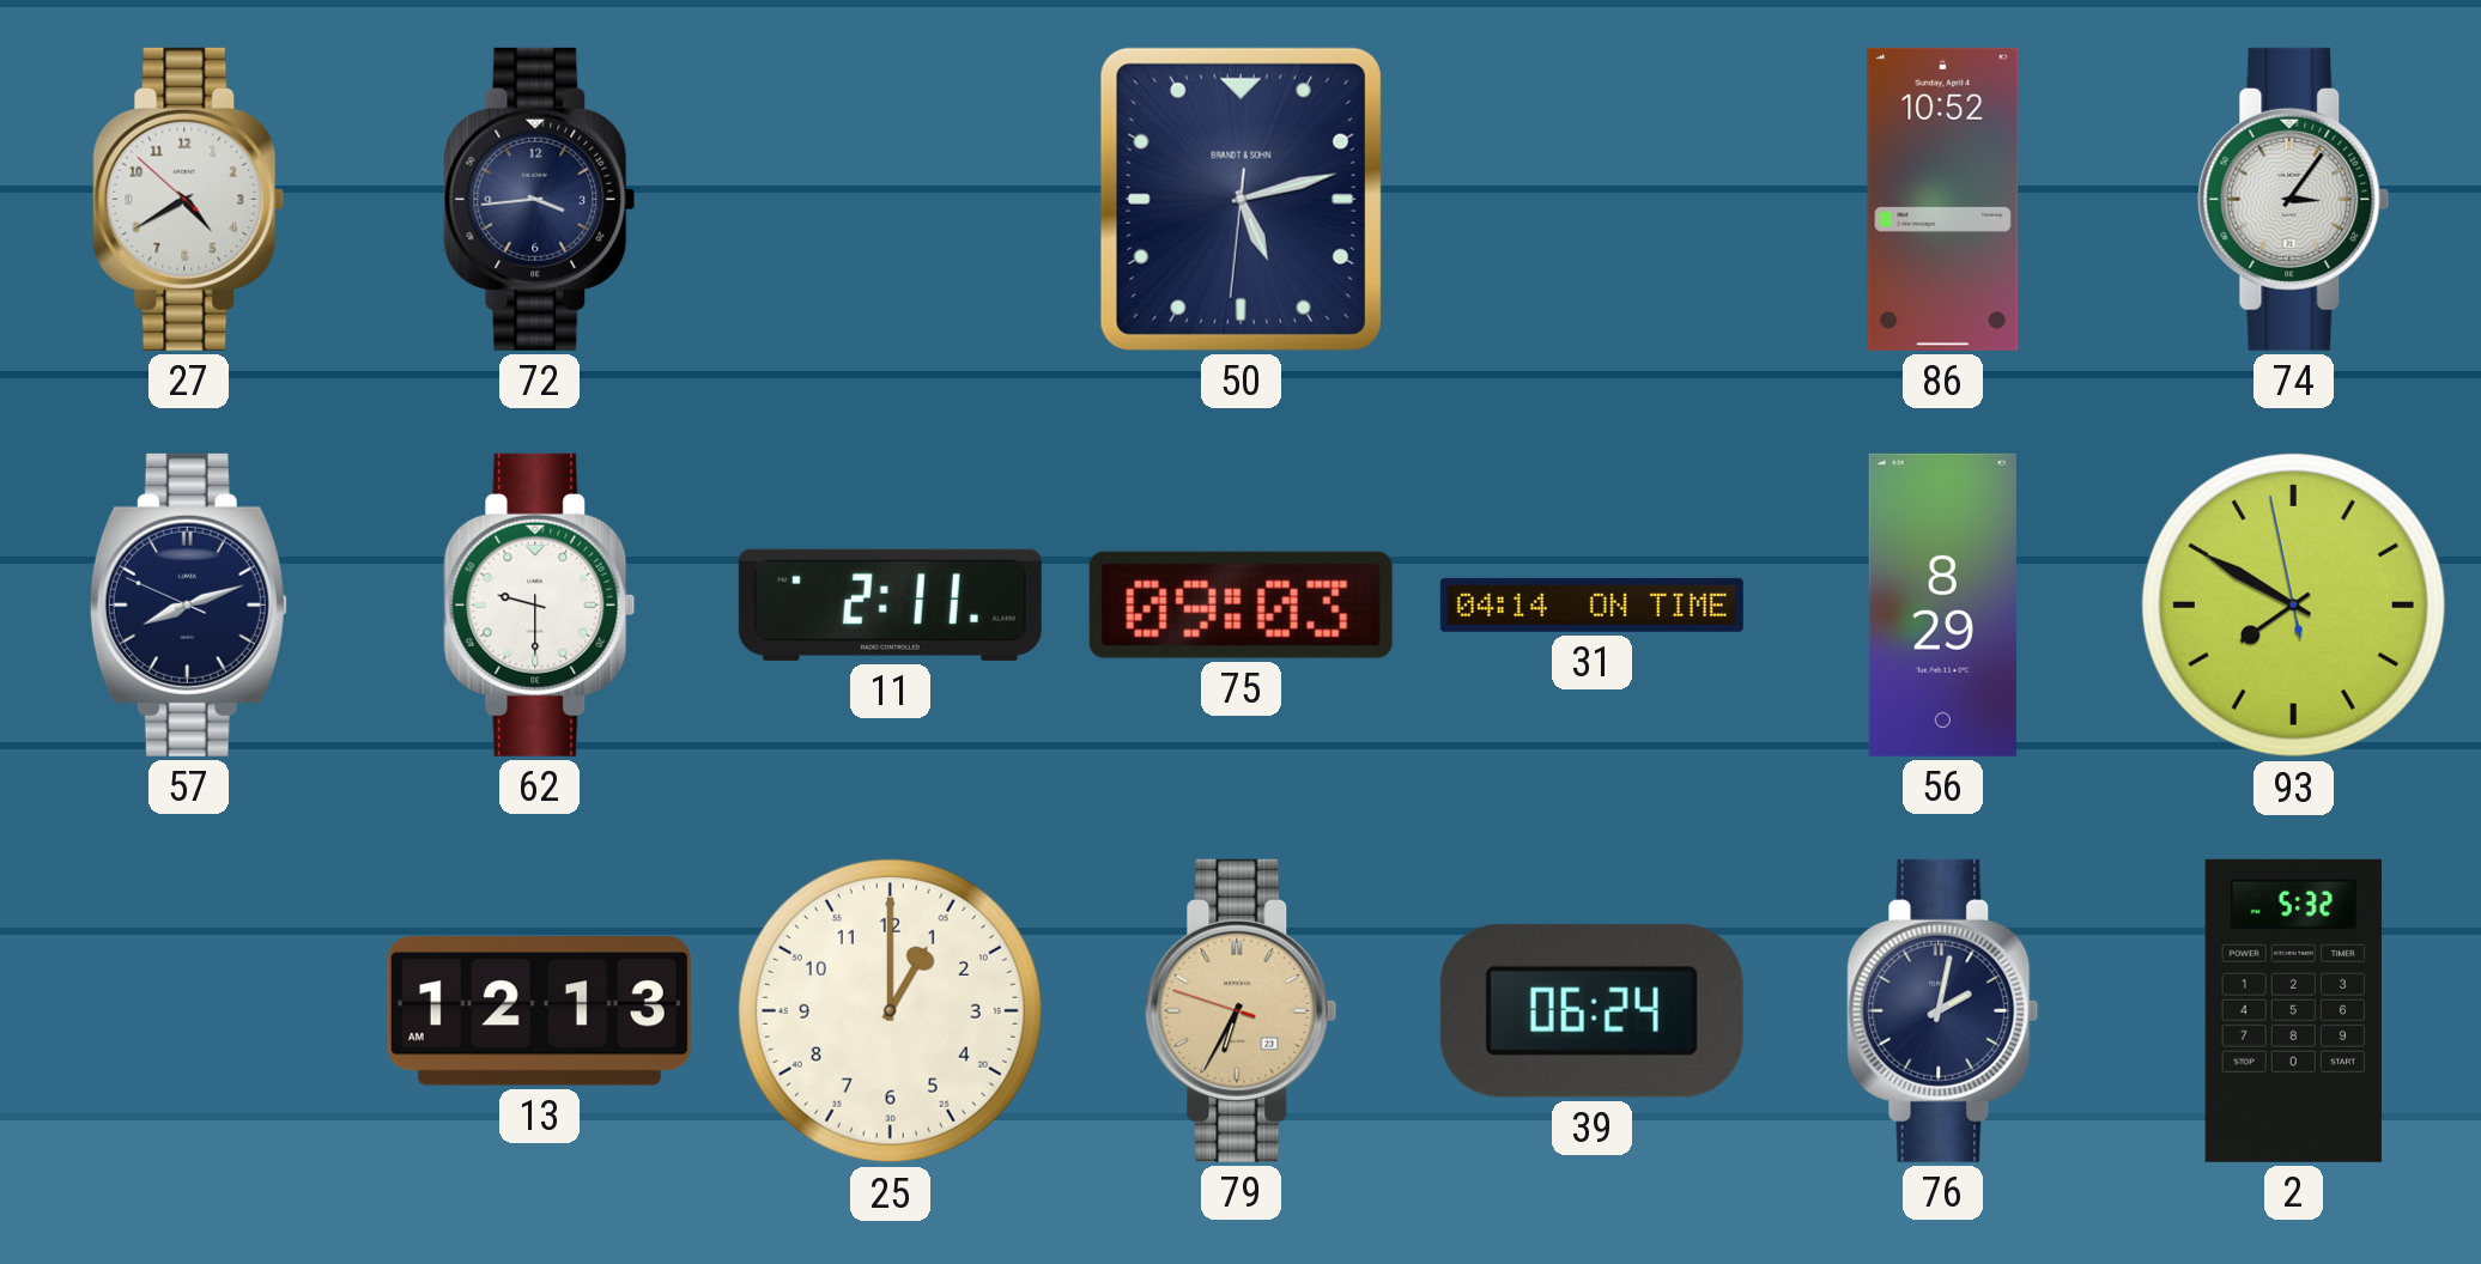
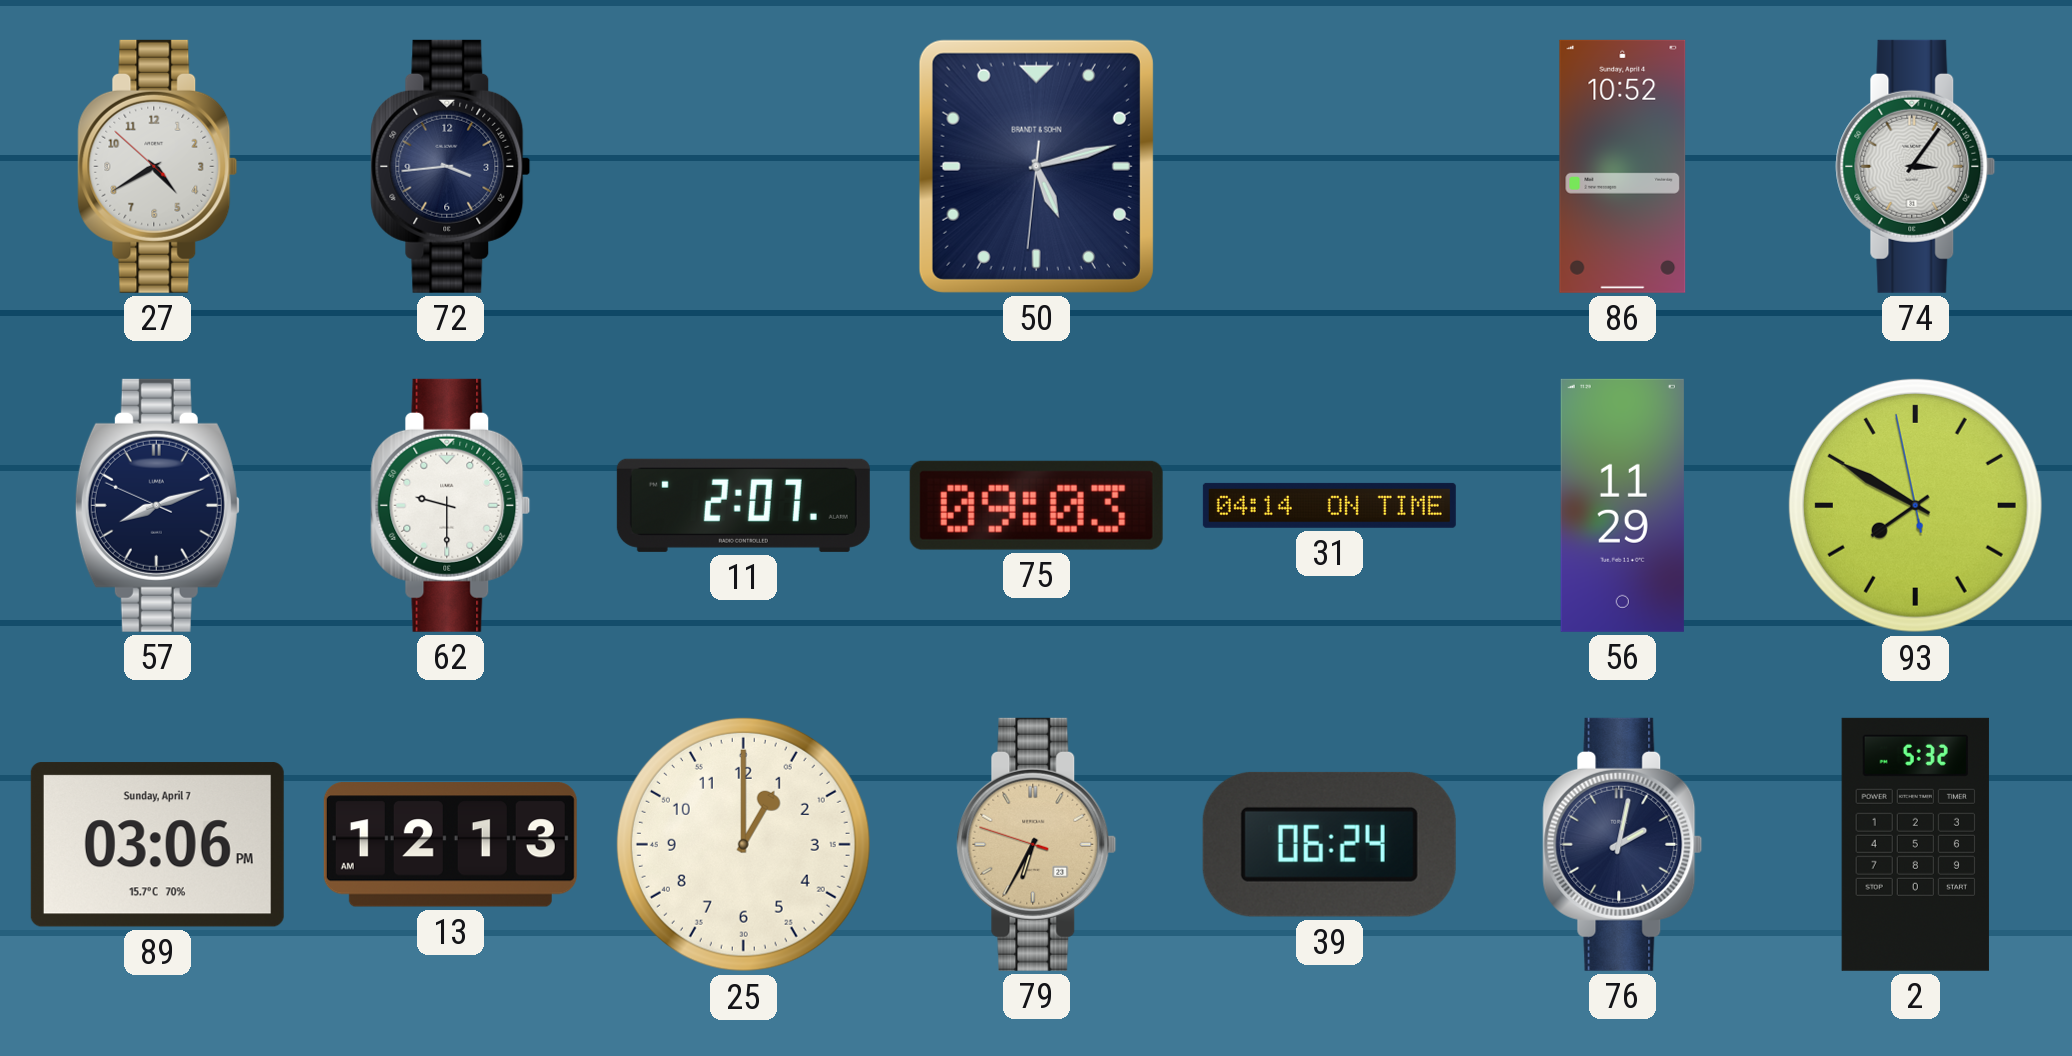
11: 2:11 -> 2:07 (743, 505)
56: 8:29 -> 11:29 (1622, 505)
89: none -> 03:06 (157, 845)
